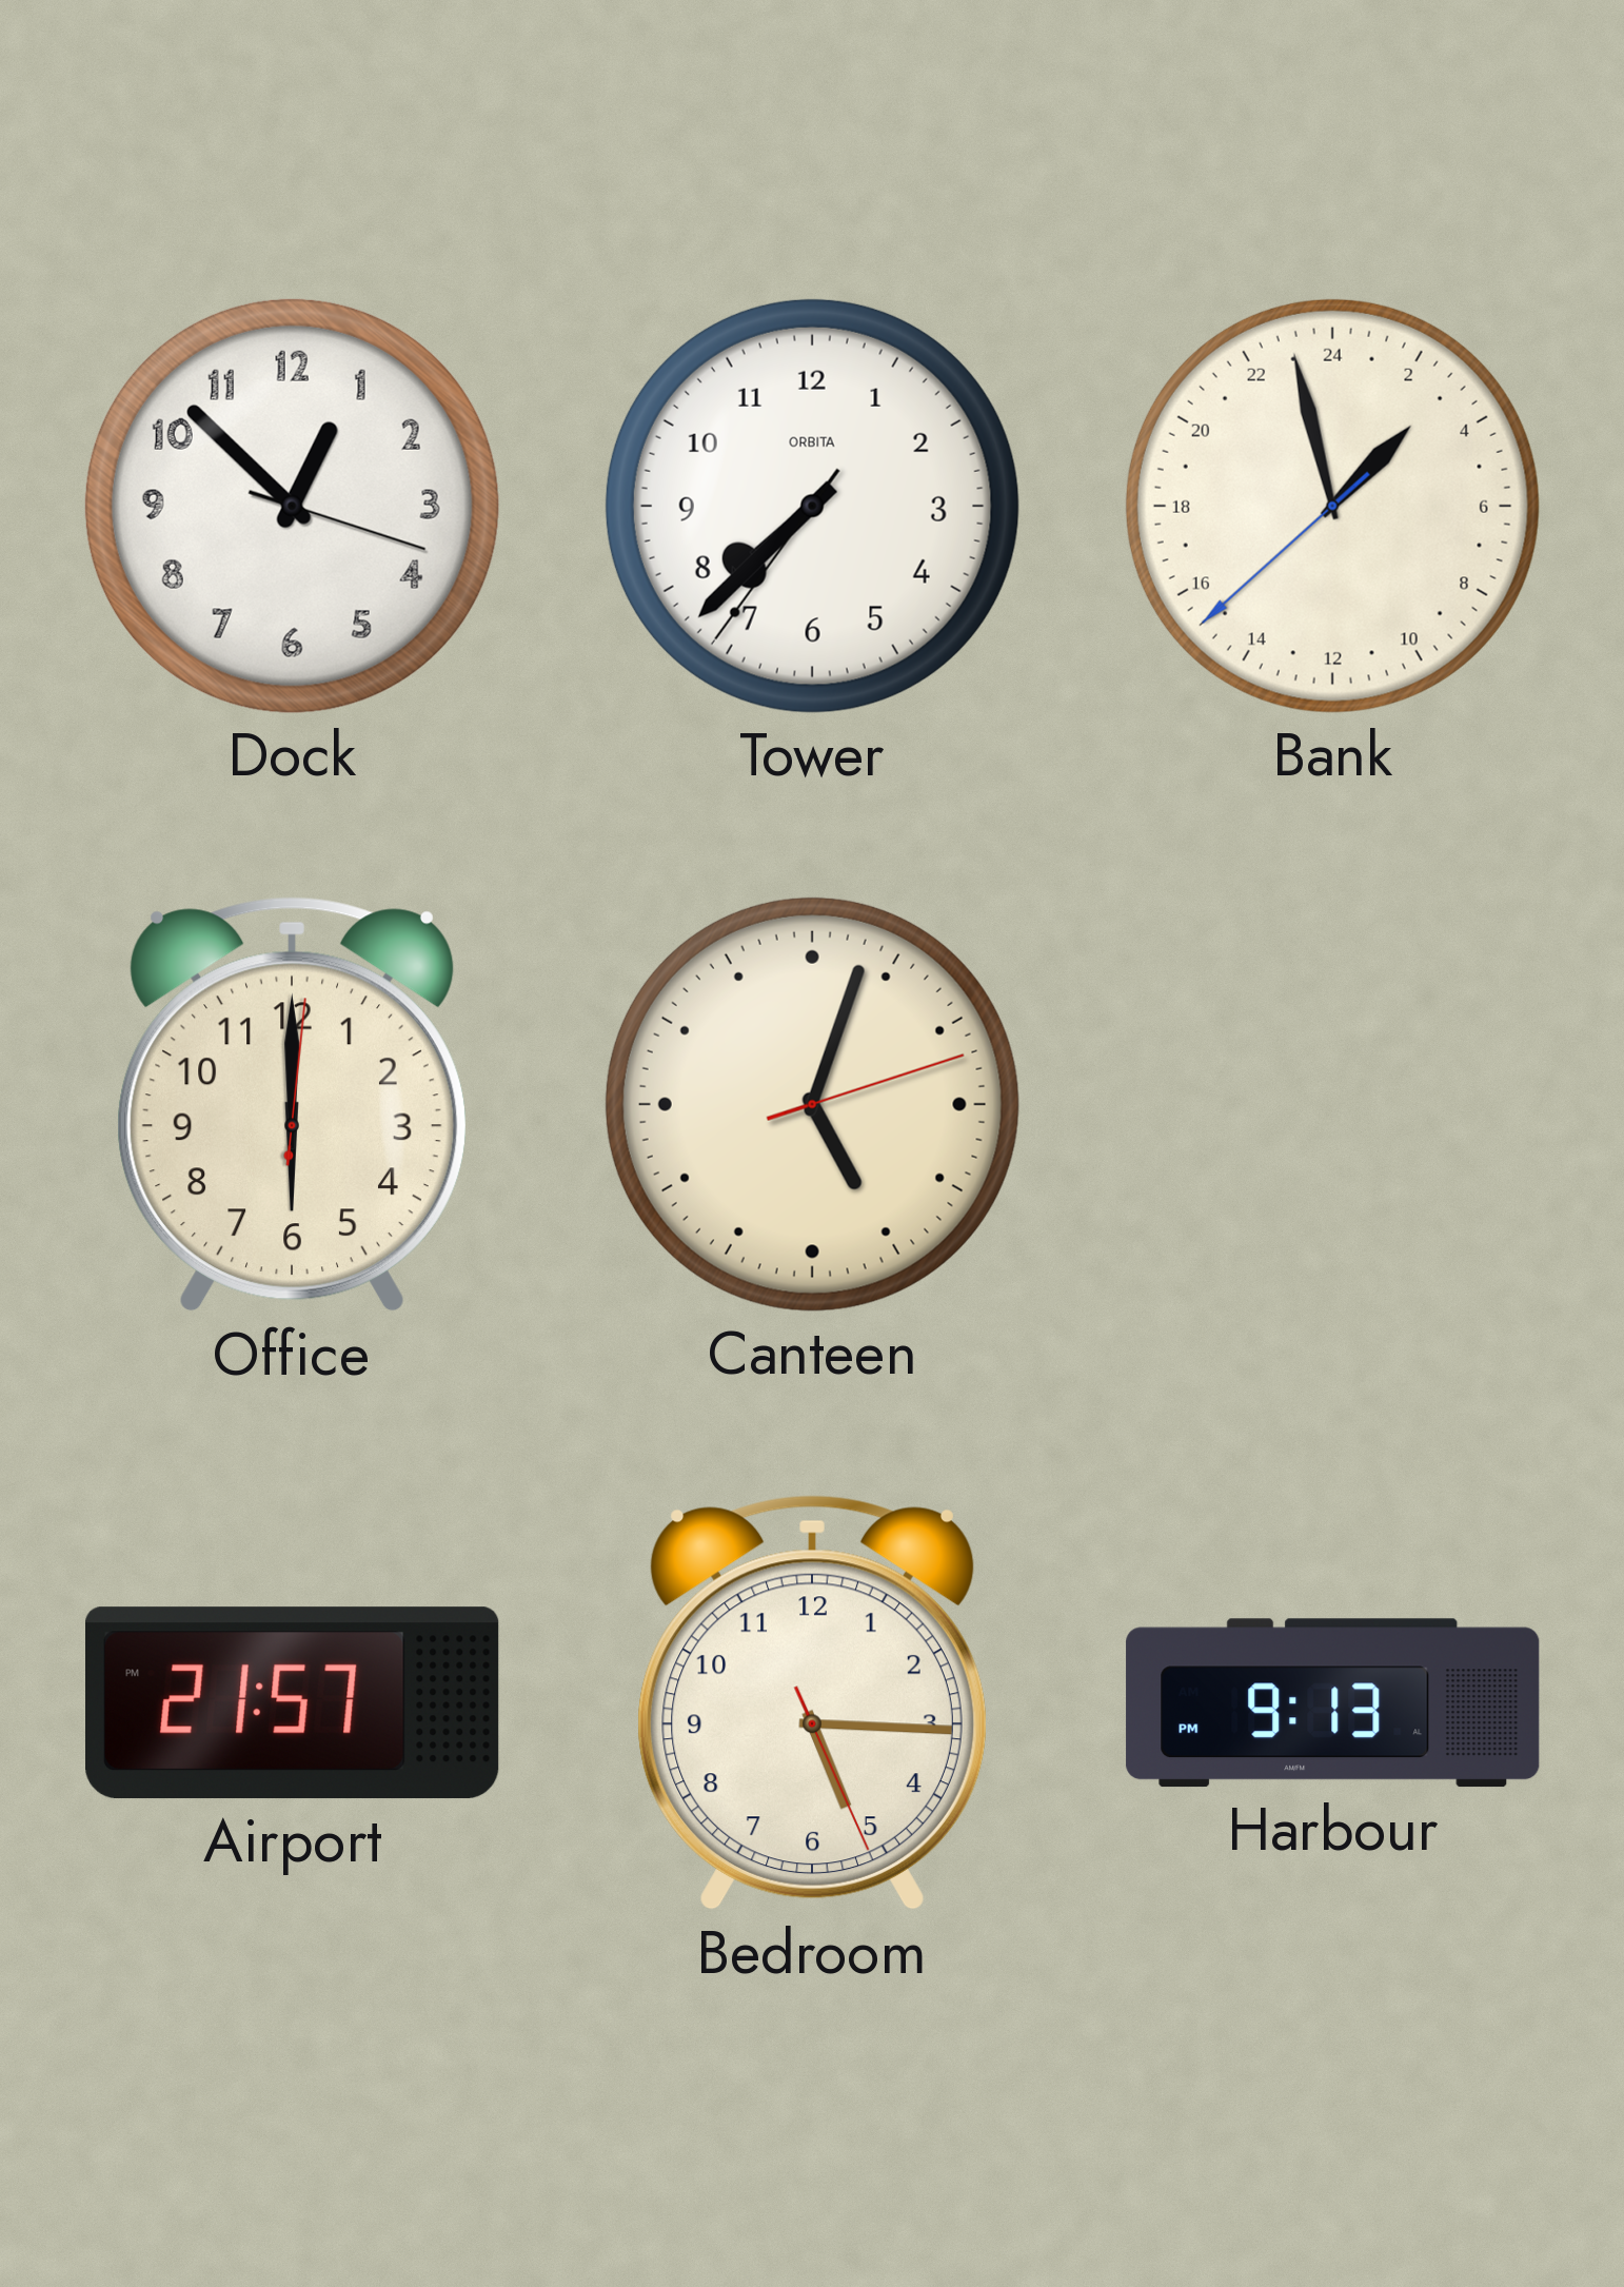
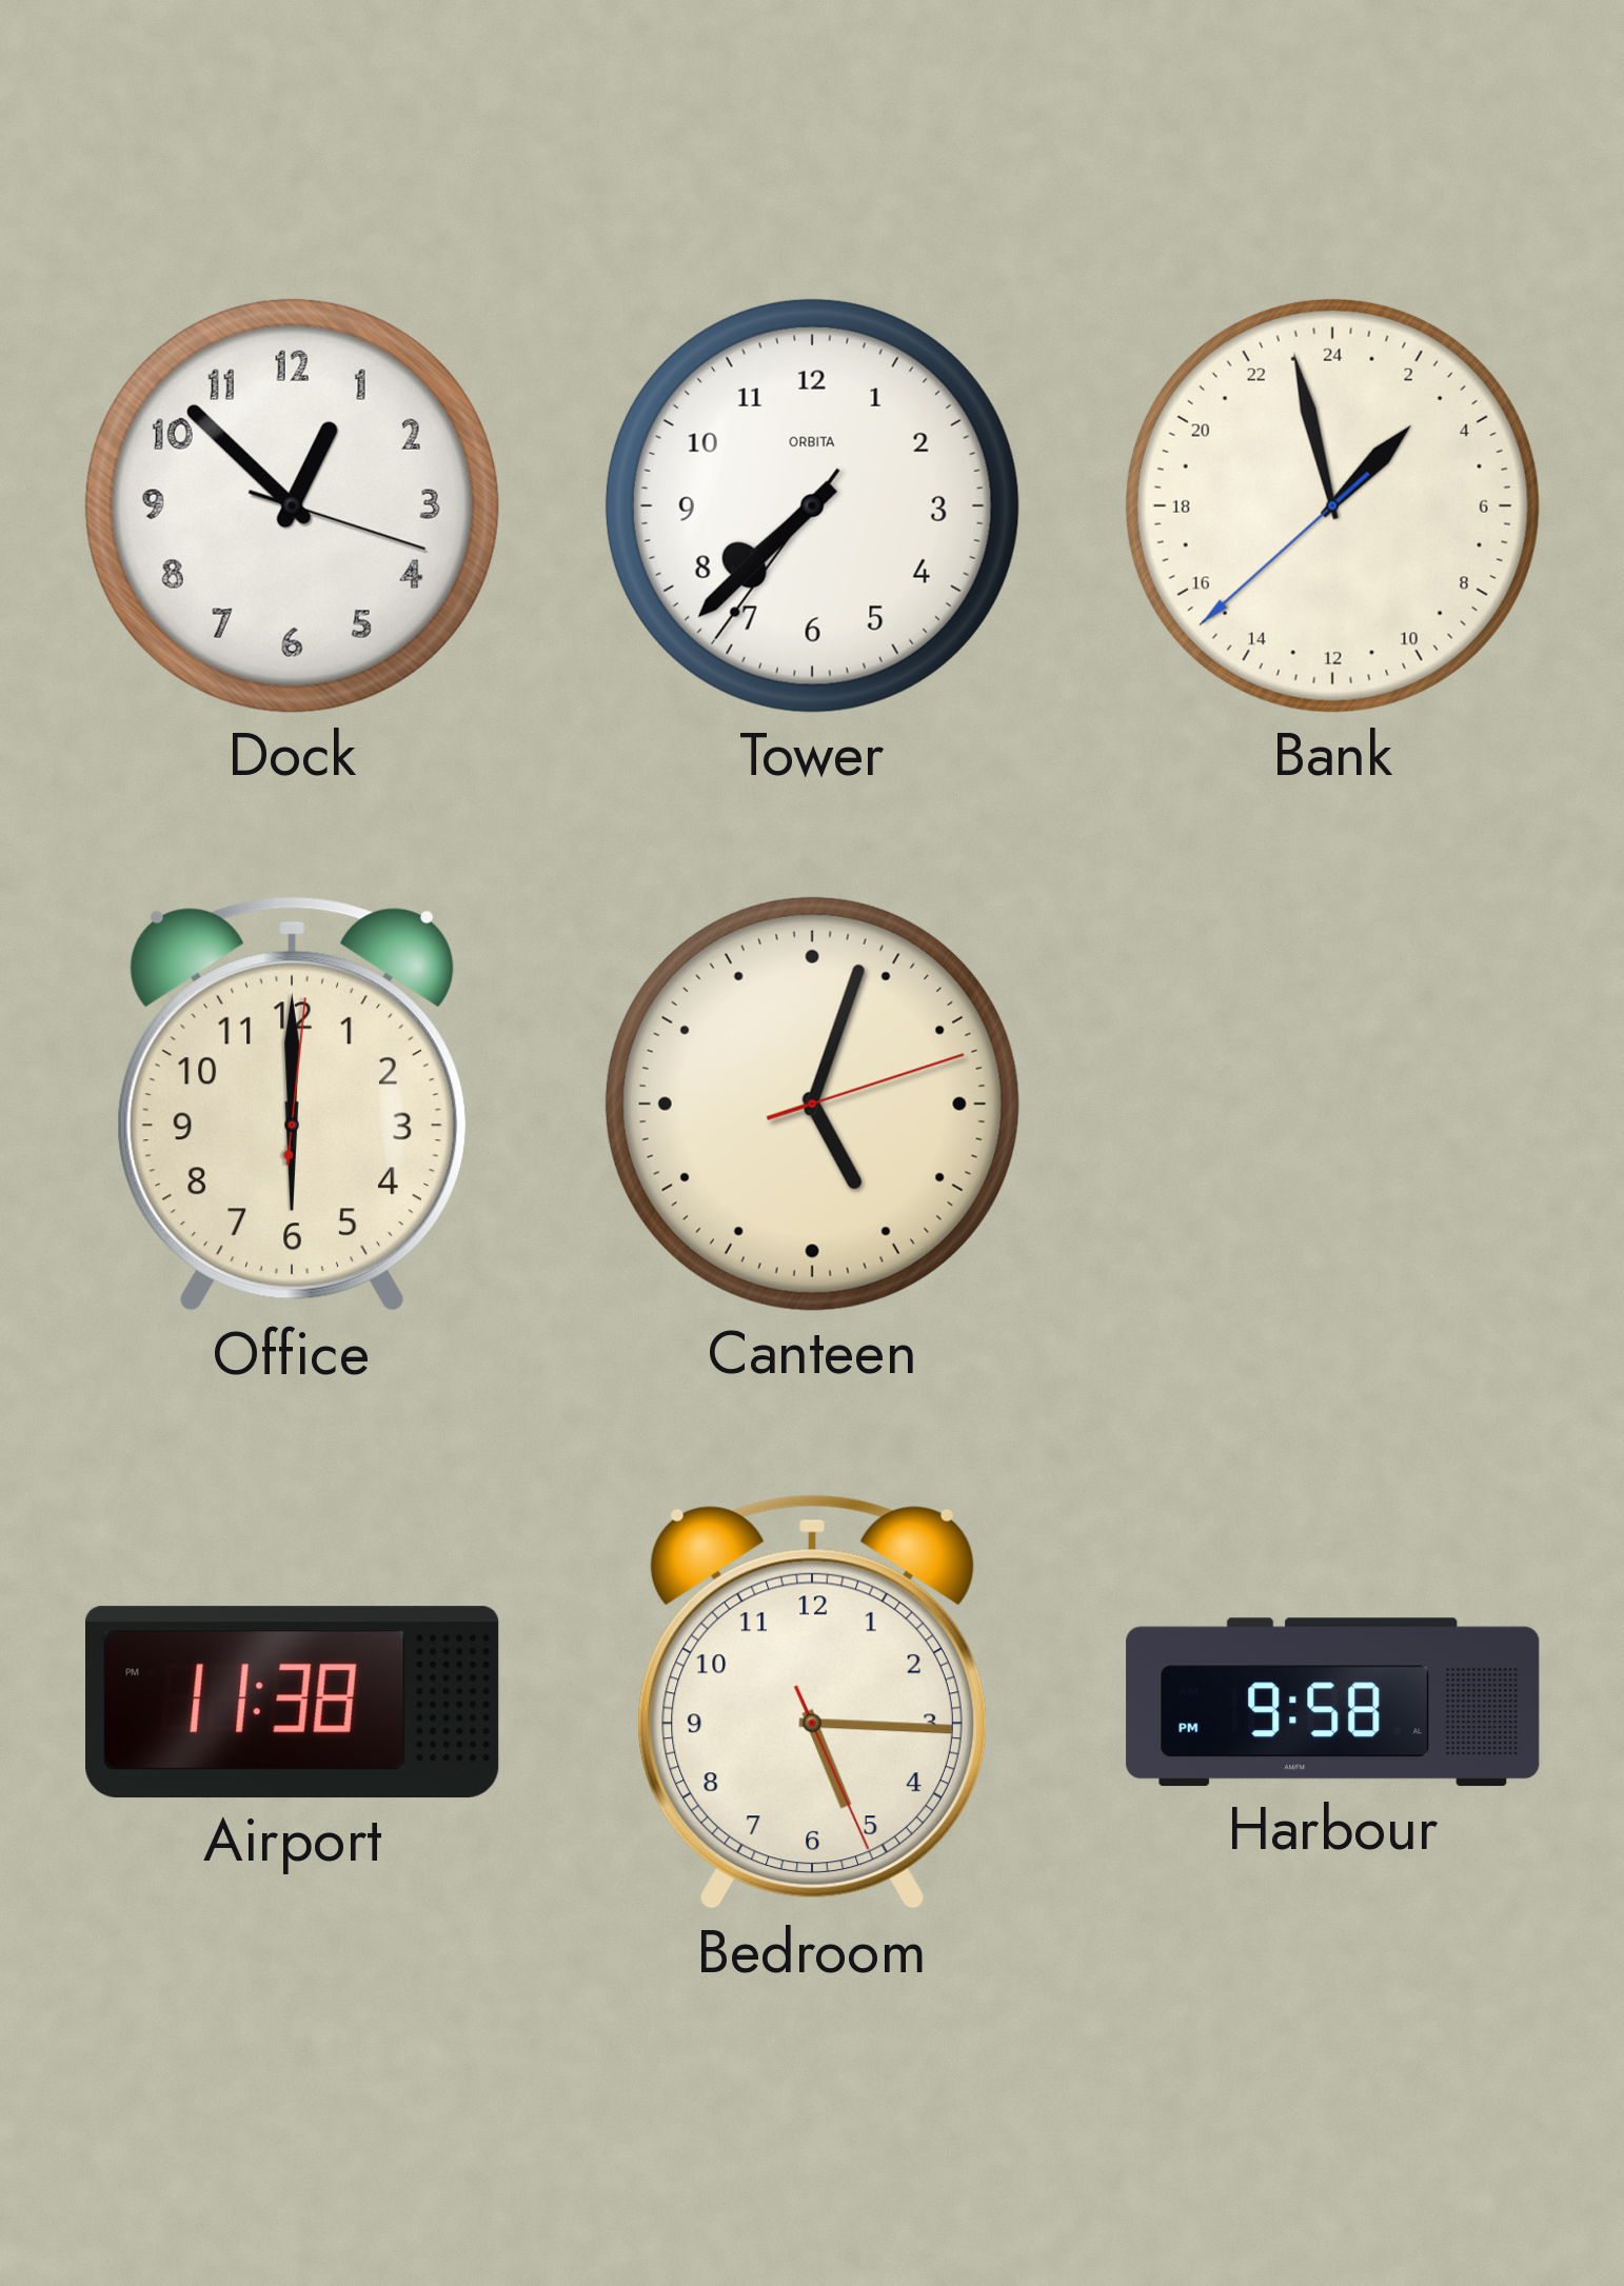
Airport: 21:57 -> 11:38 (293, 1703)
Harbour: 9:13 -> 9:58 (1333, 1703)
